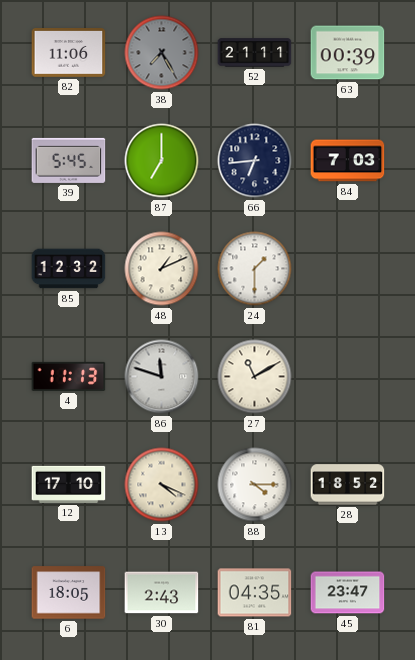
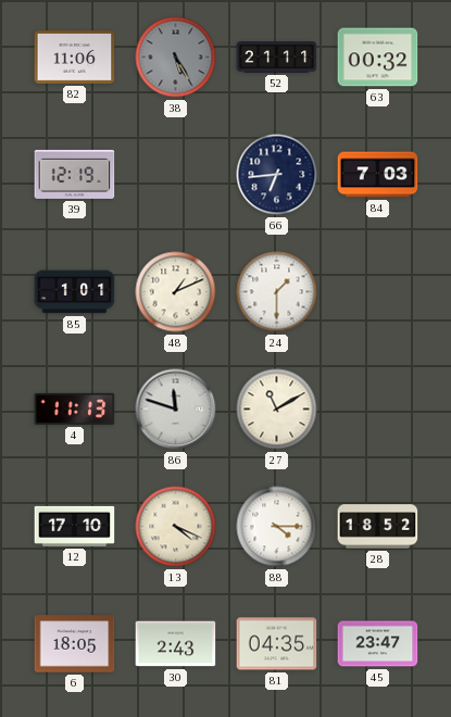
38: 7:25 -> 5:25 (176, 58)
63: 00:39 -> 00:32 (378, 58)
39: 5:45 -> 12:19 (75, 174)
87: 7:00 -> none (162, 161)
85: 12:32 -> 1:01 (75, 292)
